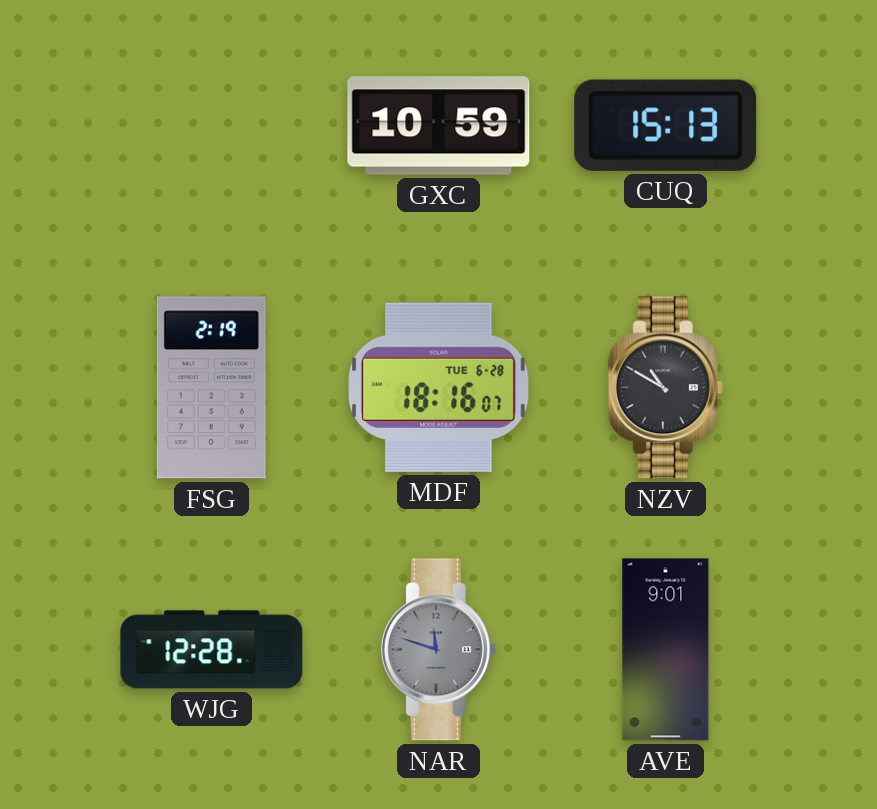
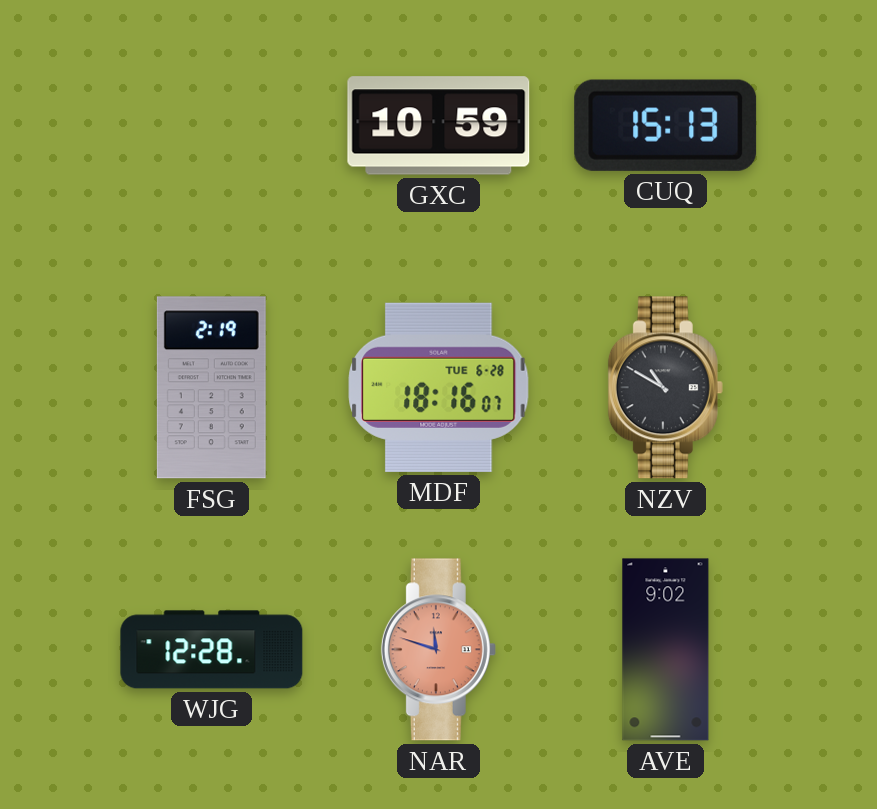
NAR dial: grey -> salmon (438, 650)
AVE: 9:01 -> 9:02 (666, 650)
